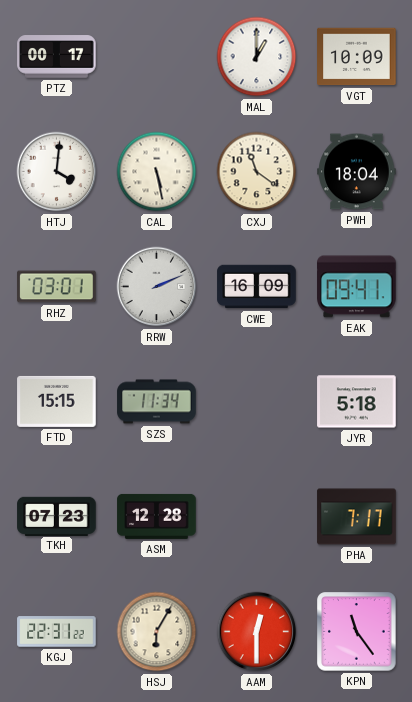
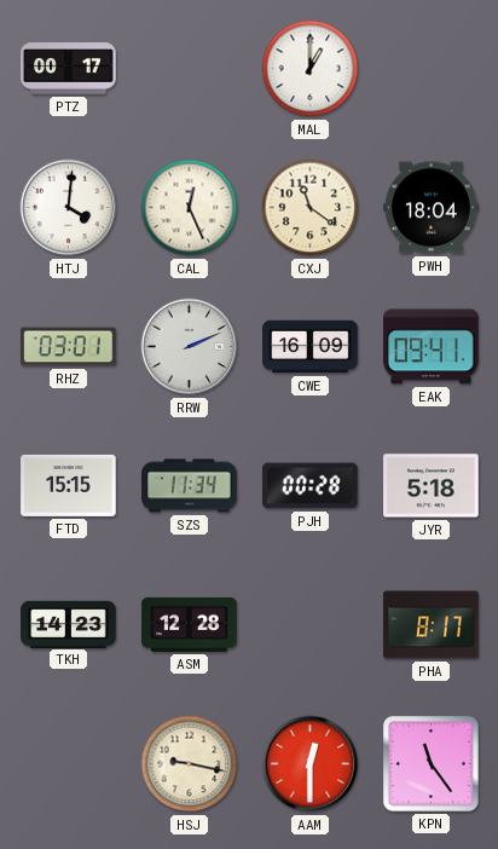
VGT: 10:09 -> none (357, 57)
CAL: 5:28 -> 12:26 (190, 208)
PJH: none -> 00:28 (311, 486)
TKH: 07:23 -> 14:23 (69, 624)
PHA: 7:17 -> 8:17 (432, 625)
KGJ: 22:31 -> none (57, 632)
HSJ: 6:05 -> 9:17 (190, 764)
